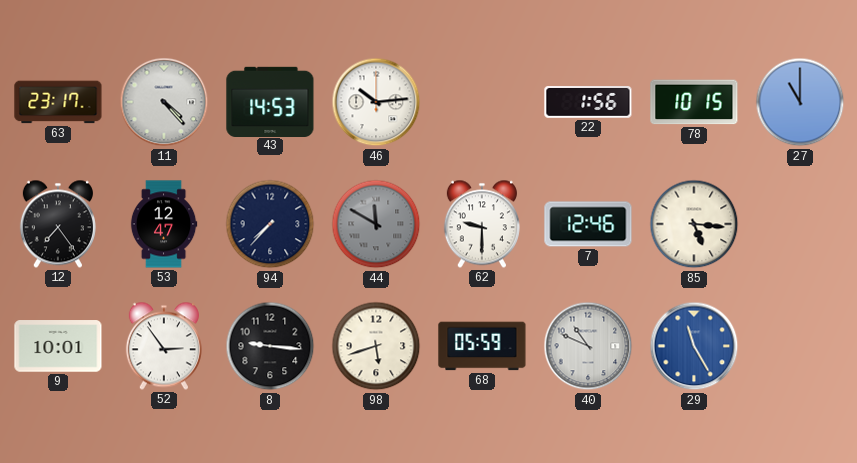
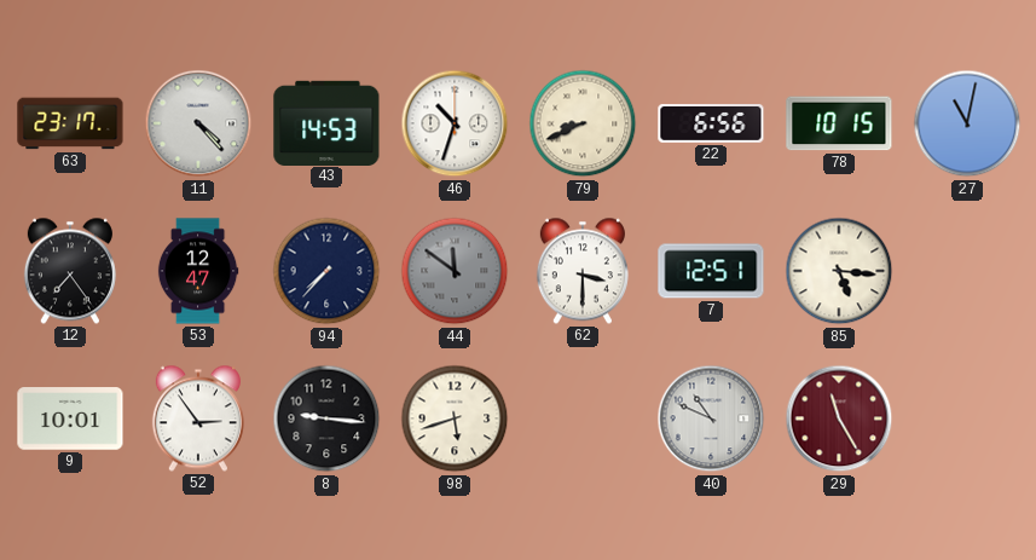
46: 10:14 -> 10:33 (455, 123)
79: none -> 8:41 (583, 123)
22: 1:56 -> 6:56 (711, 125)
27: 11:00 -> 11:02 (967, 123)
44: 11:50 -> 11:51 (455, 271)
62: 9:30 -> 3:30 (583, 271)
7: 12:46 -> 12:51 (711, 271)
68: 05:59 -> none (482, 346)
29 dial: blue -> burgundy (839, 418)
